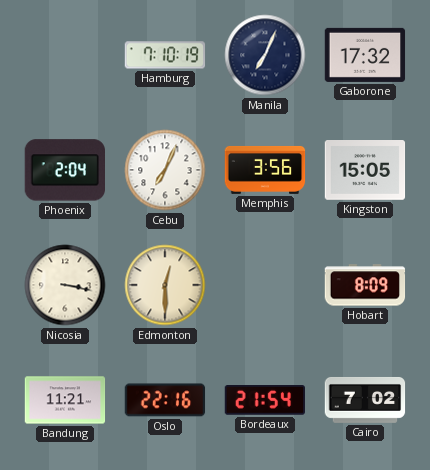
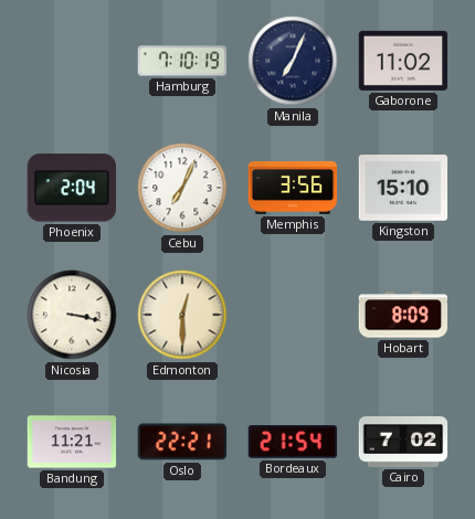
Gaborone: 17:32 -> 11:02 (403, 61)
Kingston: 15:05 -> 15:10 (403, 189)
Oslo: 22:16 -> 22:21 (182, 442)
